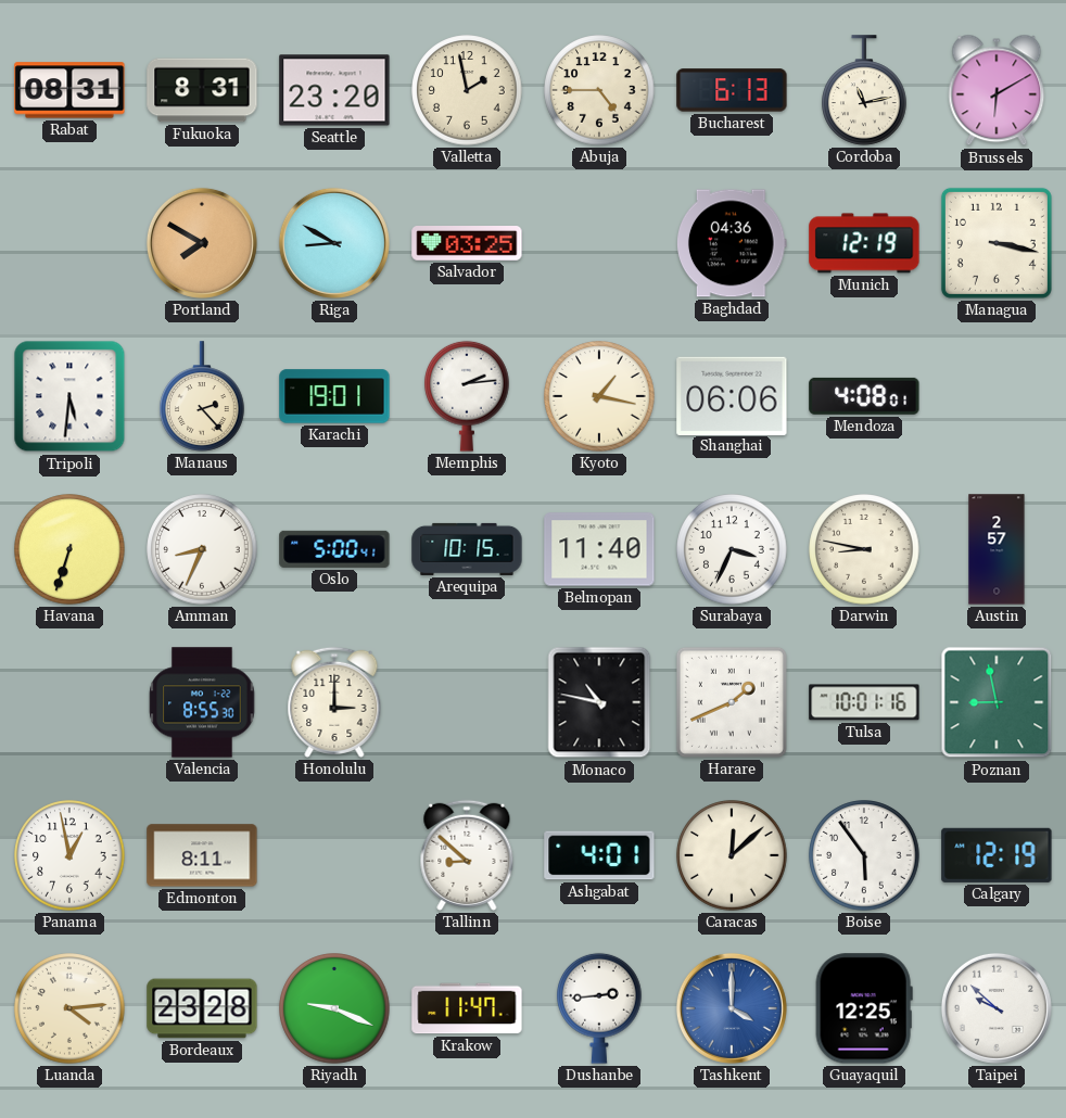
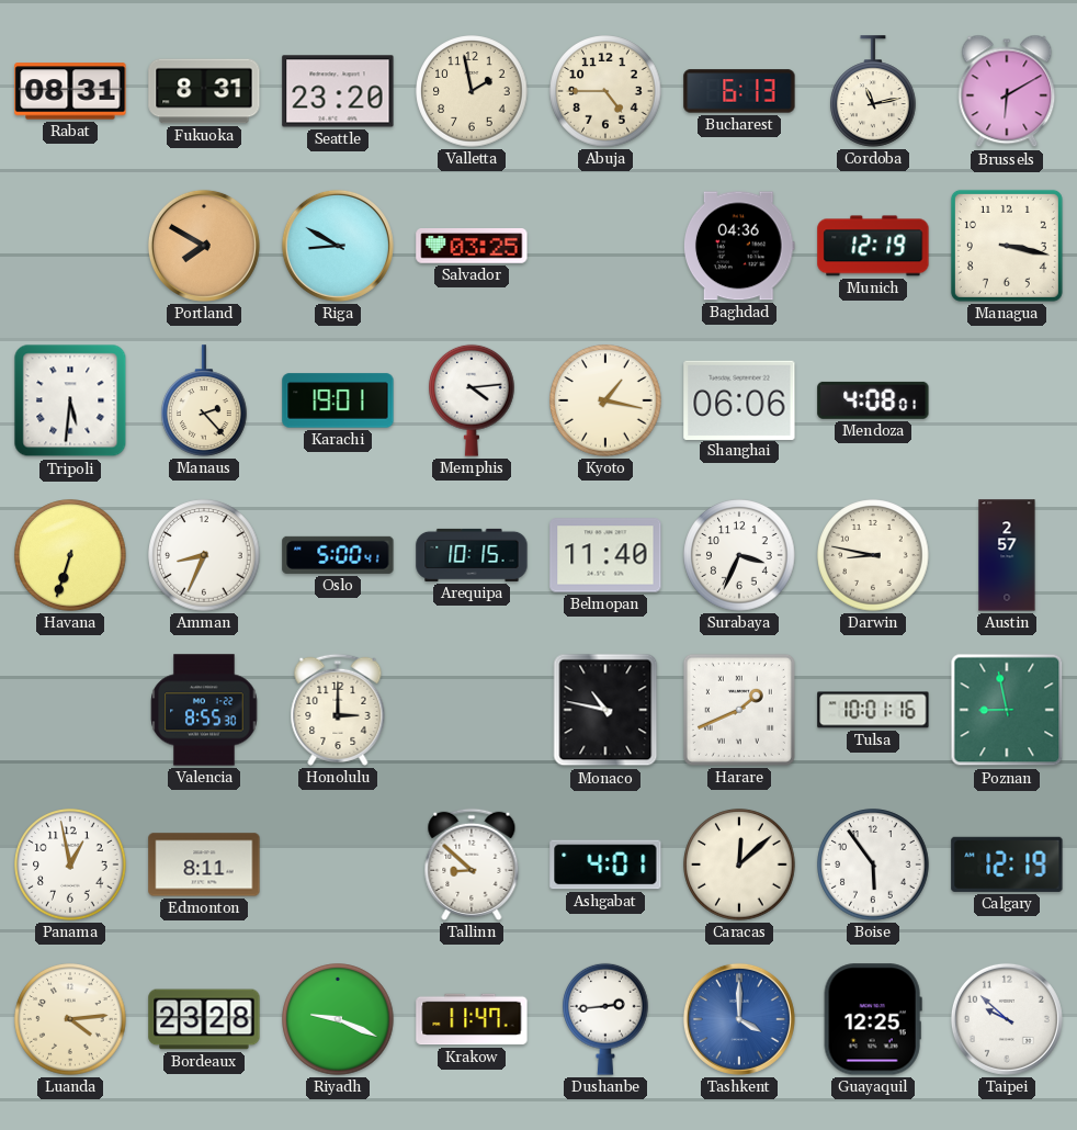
Memphis: 2:14 -> 4:14 (473, 400)
